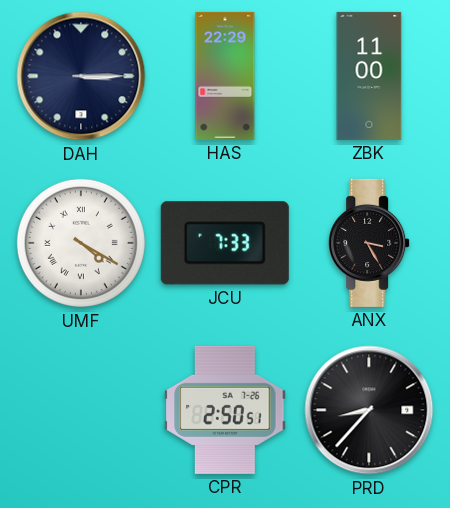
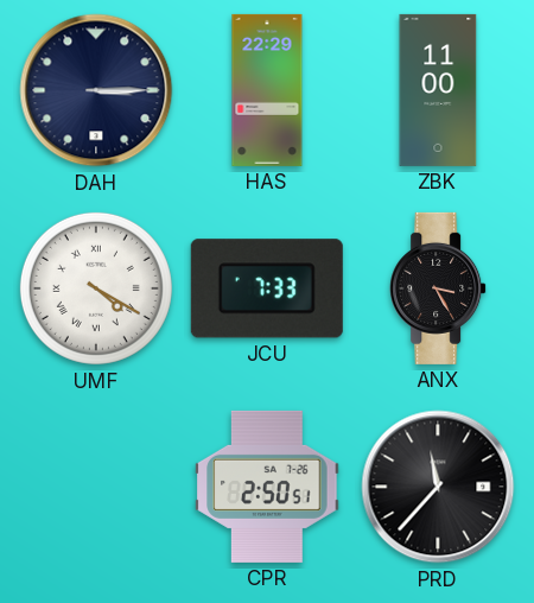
PRD: 8:37 -> 11:37 (438, 487)
